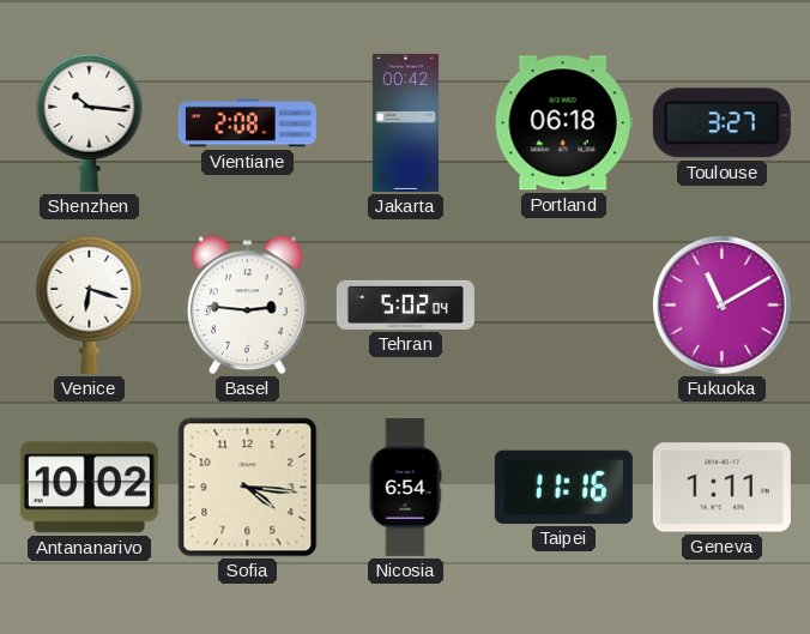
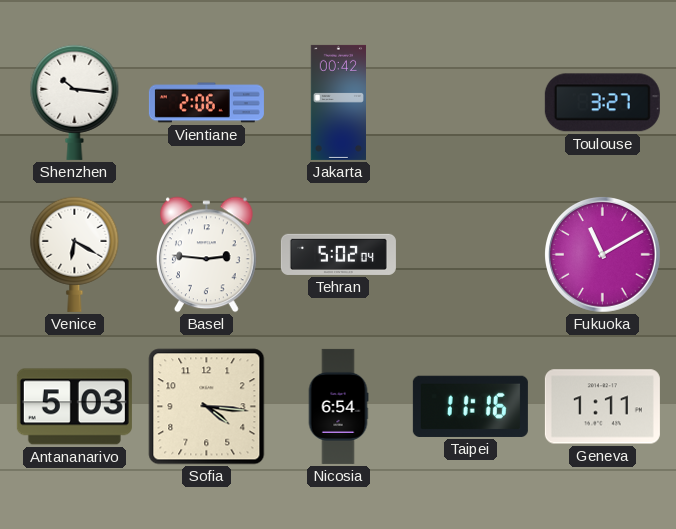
Vientiane: 2:08 -> 2:06 (206, 103)
Portland: 06:18 -> none (563, 123)
Venice: 6:18 -> 6:20 (75, 254)
Antananarivo: 10:02 -> 5:03 (74, 407)
